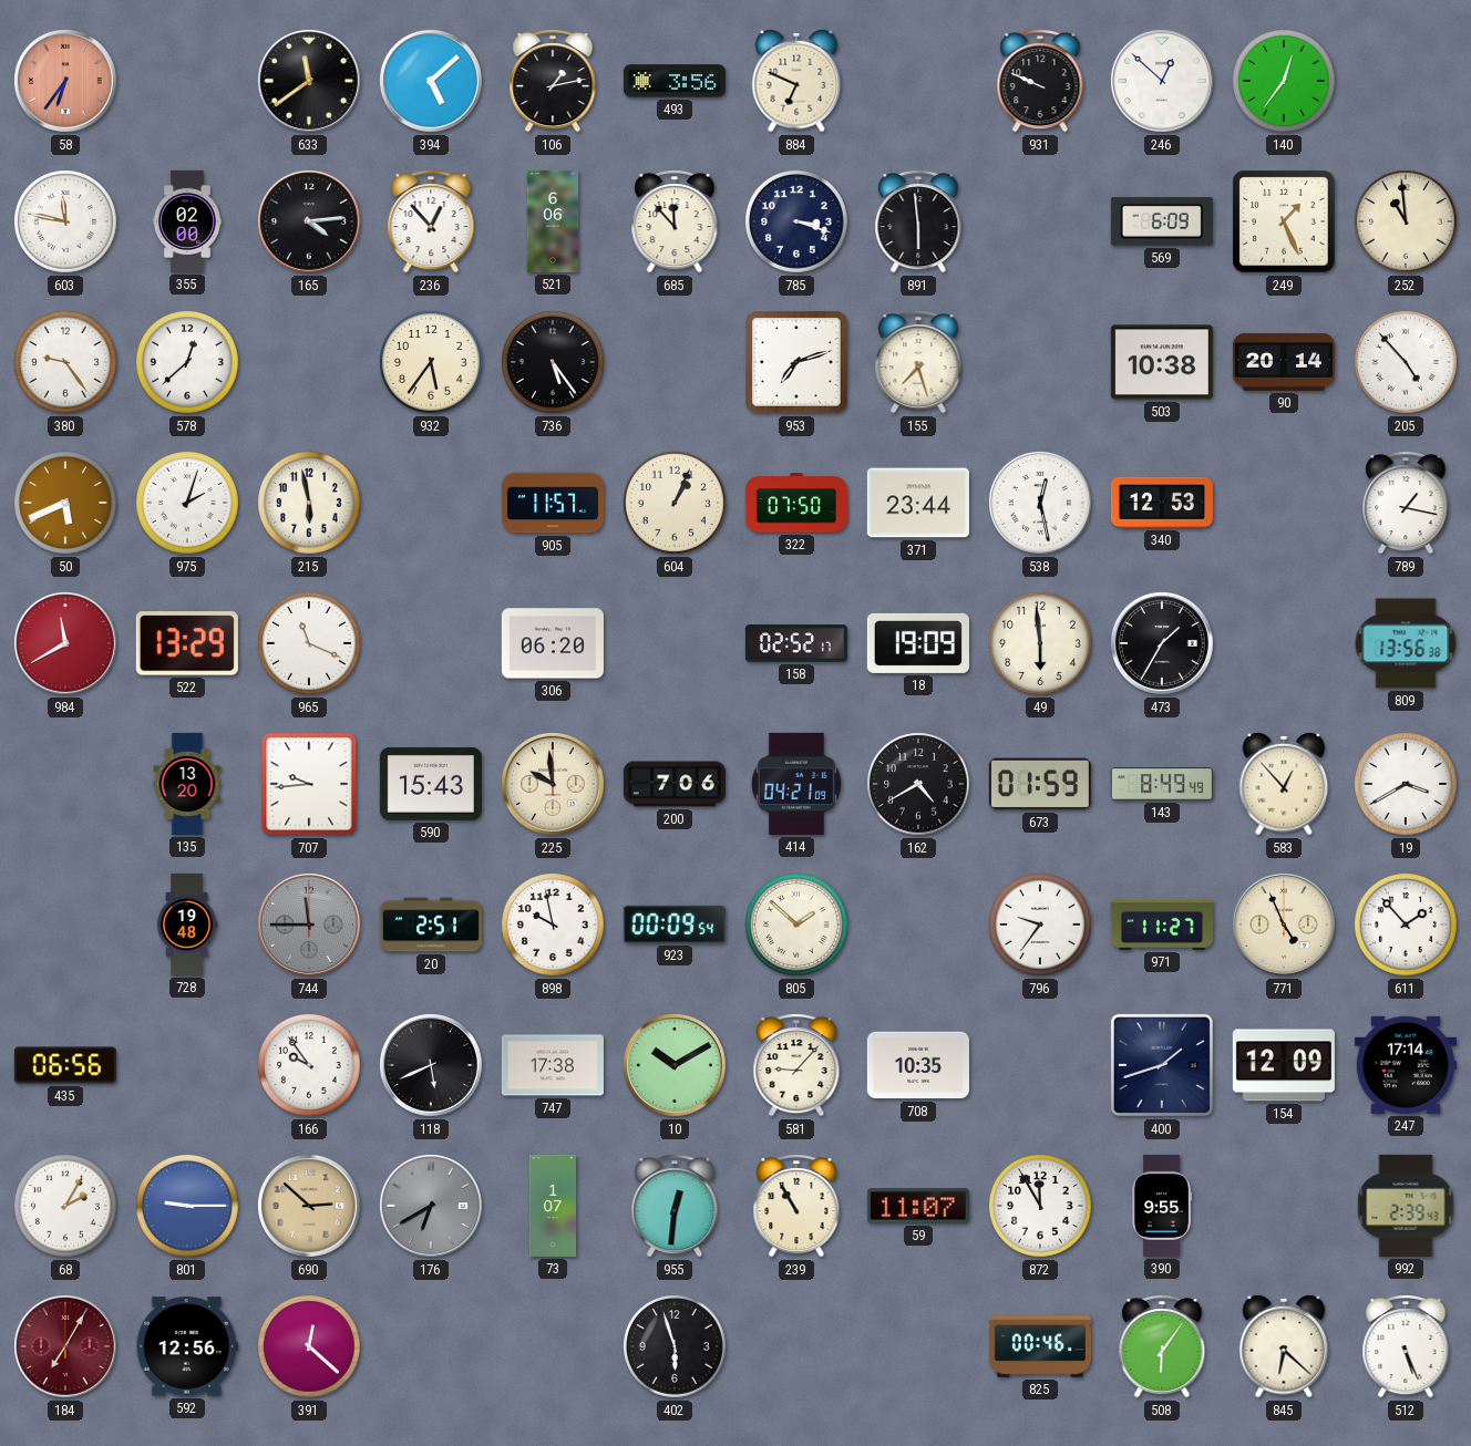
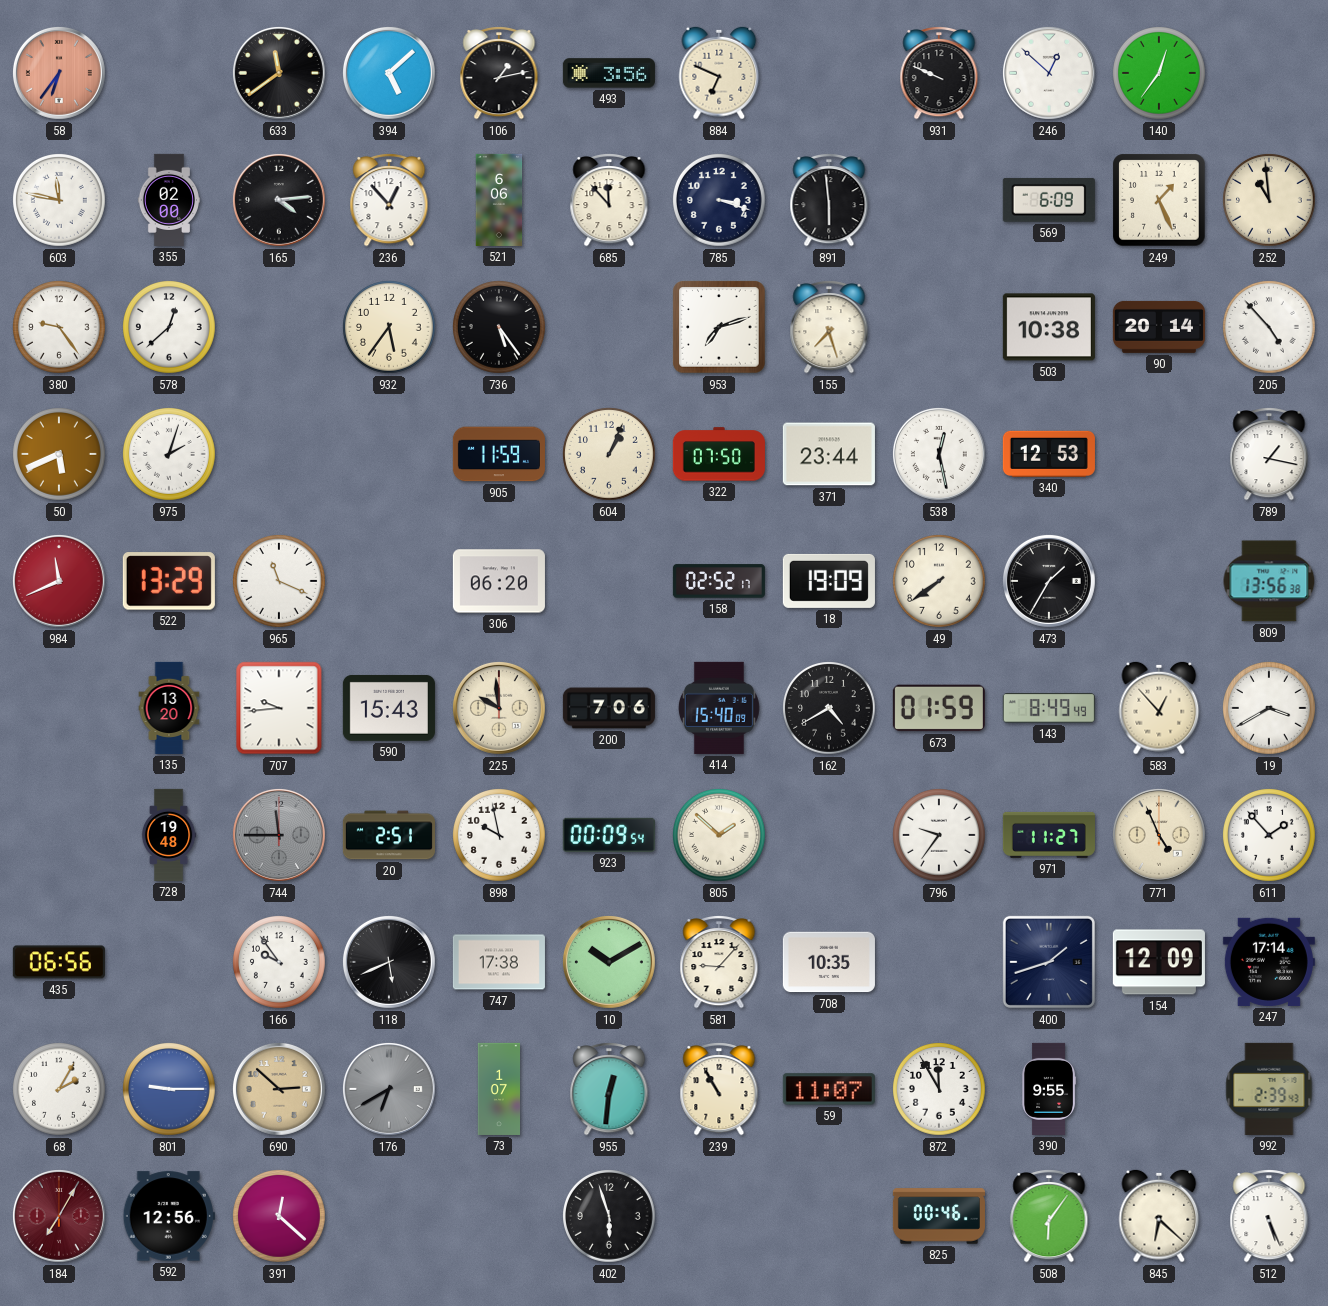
215: 5:58 -> none (310, 504)
905: 11:57 -> 11:59 (499, 454)
984: 11:40 -> 11:41 (59, 581)
49: 5:59 -> 7:39 (940, 582)
414: 04:21 -> 15:40 (719, 708)
